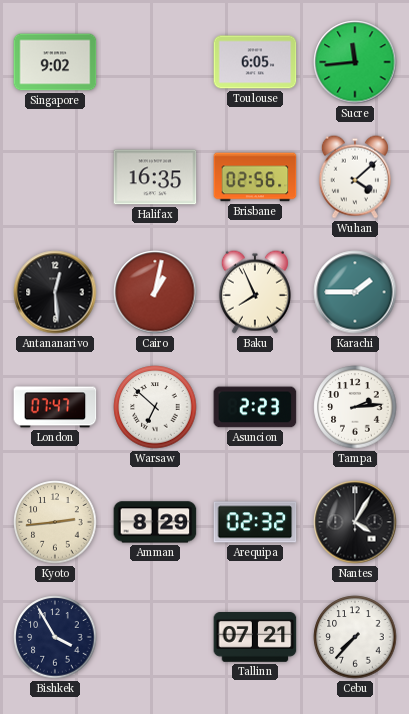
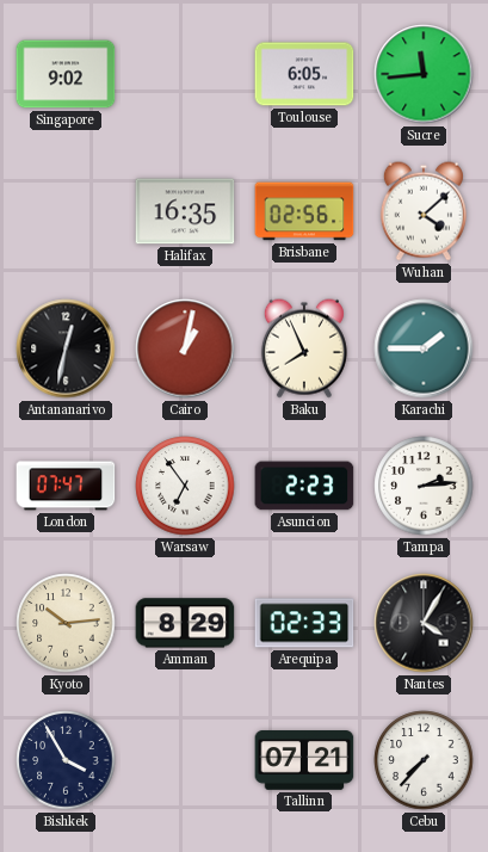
Antananarivo: 12:29 -> 12:32 (66, 348)
Warsaw: 6:52 -> 6:54 (185, 486)
Kyoto: 2:44 -> 10:14 (66, 623)
Arequipa: 02:32 -> 02:33 (304, 623)
